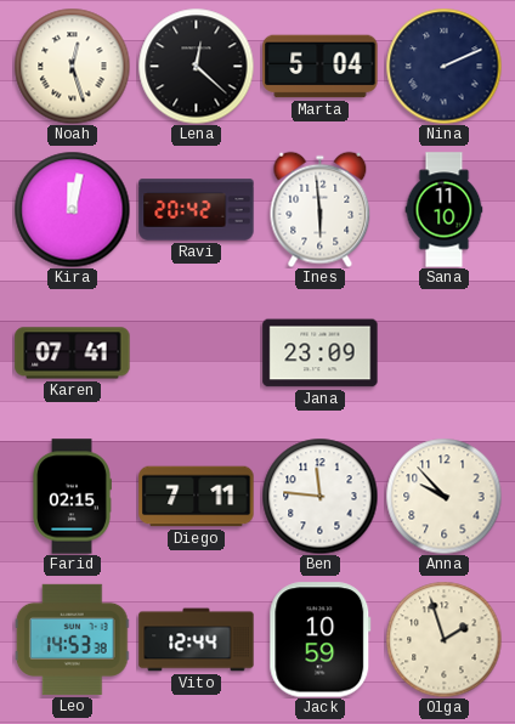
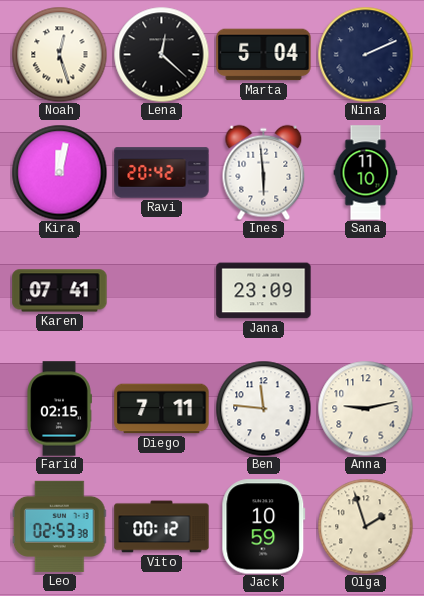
Anna: 9:53 -> 9:13 (365, 408)
Leo: 14:53 -> 02:53 (59, 526)
Vito: 12:44 -> 00:12 (162, 527)
